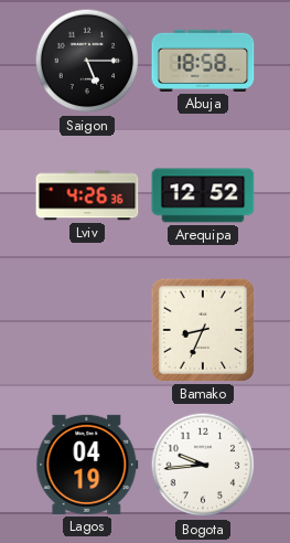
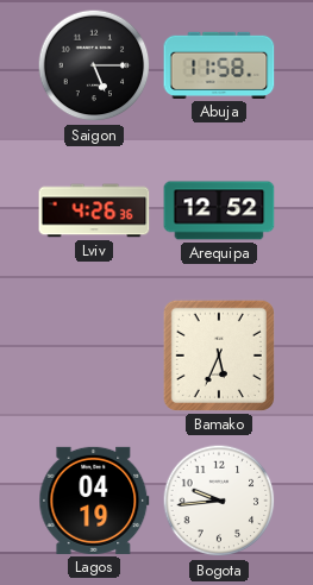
Abuja: 18:58 -> 11:58 (219, 65)
Bamako: 8:34 -> 5:34 (219, 356)
